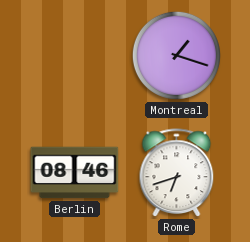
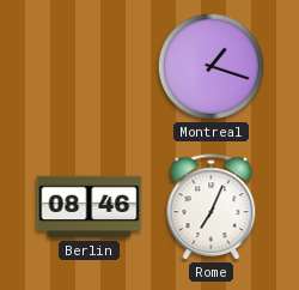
Rome: 6:42 -> 7:04 (212, 207)
